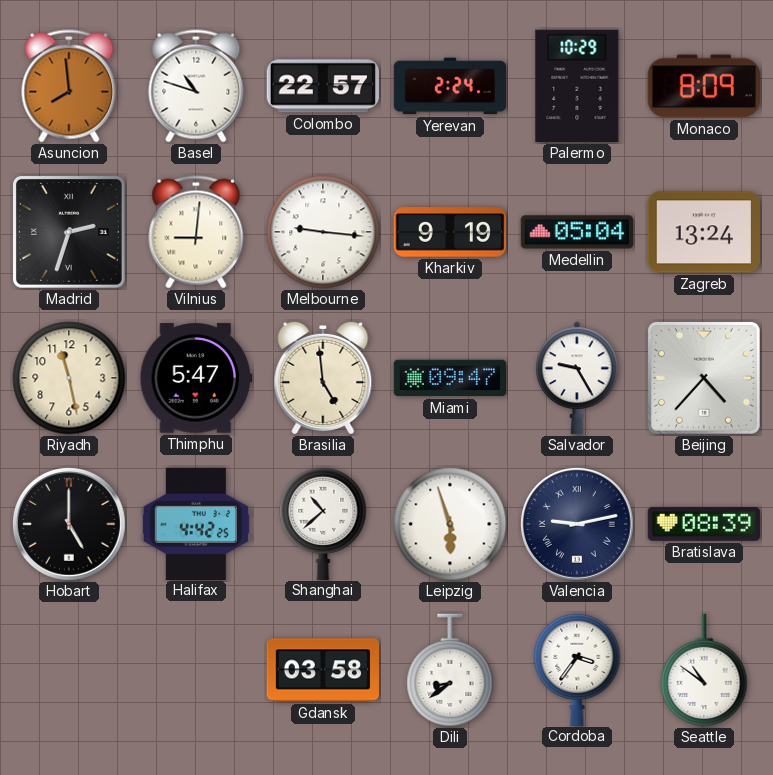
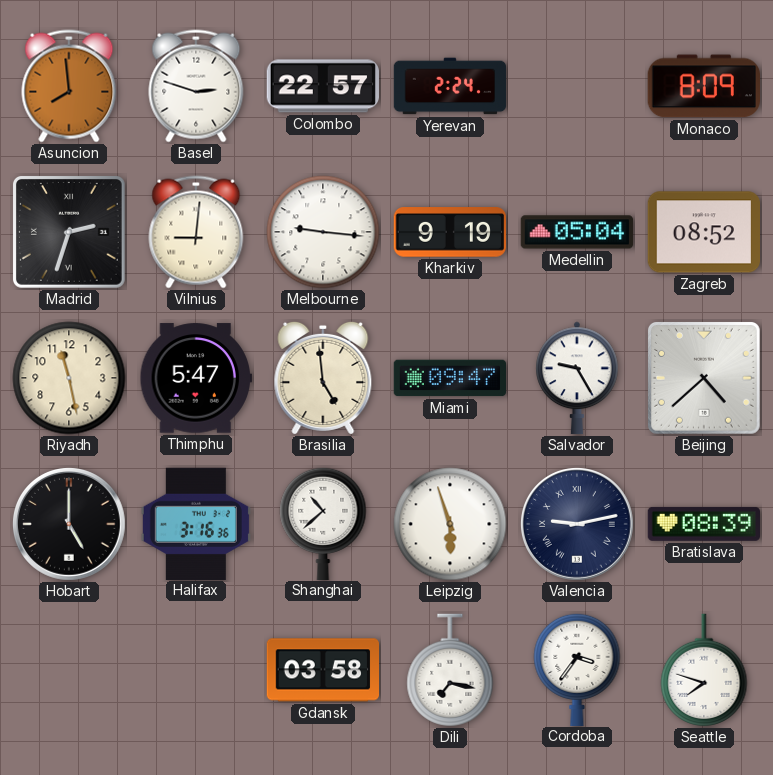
Basel: 10:48 -> 2:48 (196, 86)
Palermo: 10:29 -> none (577, 86)
Zagreb: 13:24 -> 08:52 (703, 232)
Beijing: 4:37 -> 4:38 (704, 378)
Halifax: 4:42 -> 3:16 (196, 523)
Dili: 8:39 -> 7:17 (450, 670)
Seattle: 10:51 -> 7:48 (704, 670)
